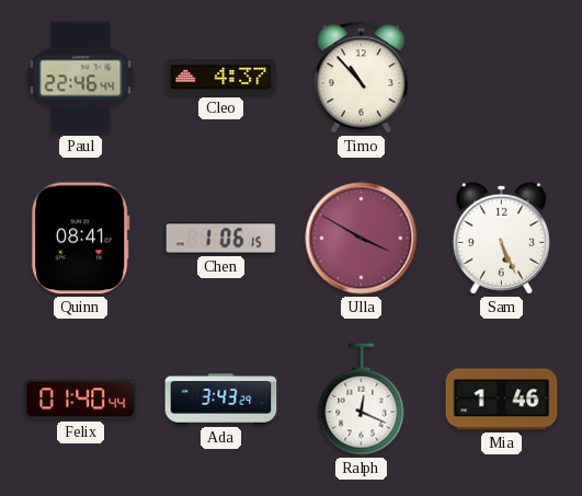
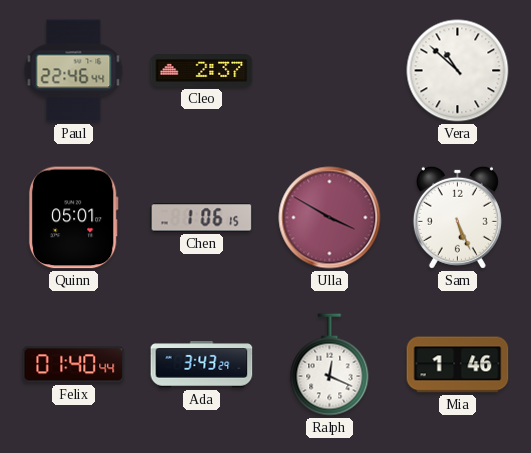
Cleo: 4:37 -> 2:37 (202, 71)
Timo: 10:53 -> none (361, 78)
Vera: none -> 10:52 (458, 71)
Quinn: 08:41 -> 05:01 (73, 218)
